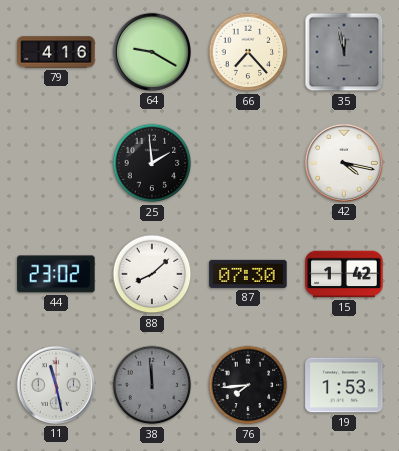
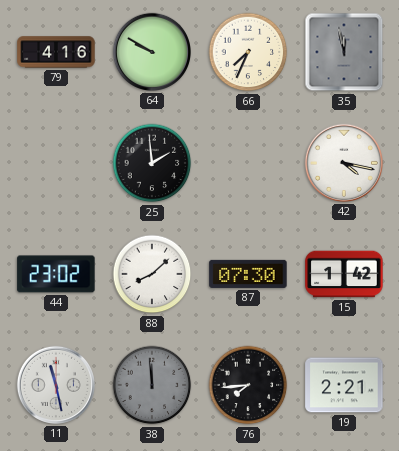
64: 9:20 -> 9:50 (152, 52)
66: 7:23 -> 7:34 (248, 52)
19: 1:53 -> 2:21 (344, 385)
